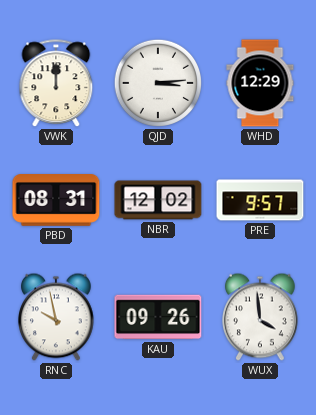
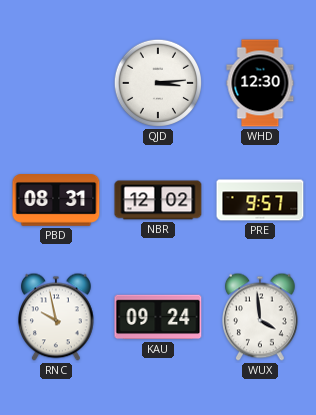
VWK: 12:00 -> none (56, 84)
WHD: 12:29 -> 12:30 (260, 83)
KAU: 09:26 -> 09:24 (158, 317)
